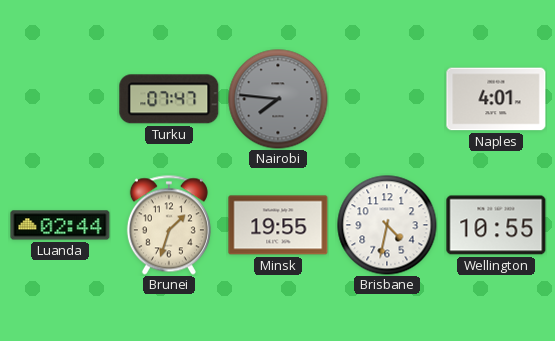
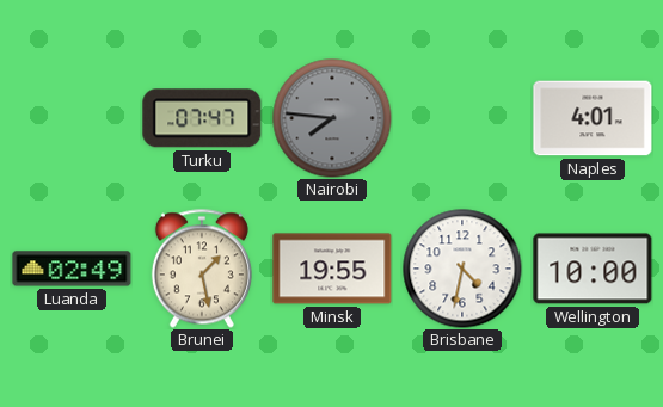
Luanda: 02:44 -> 02:49 (72, 269)
Brunei: 1:33 -> 1:28 (202, 269)
Wellington: 10:55 -> 10:00 (593, 269)
